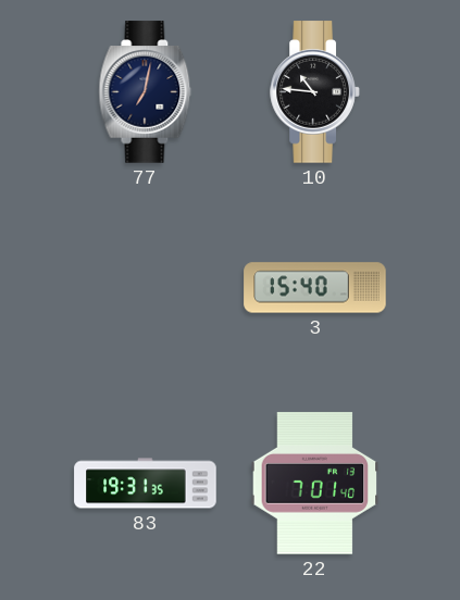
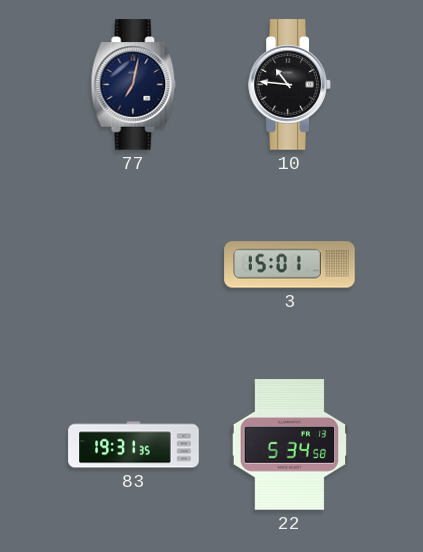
3: 15:40 -> 15:01 (290, 265)
22: 7:01 -> 5:34 (290, 445)
